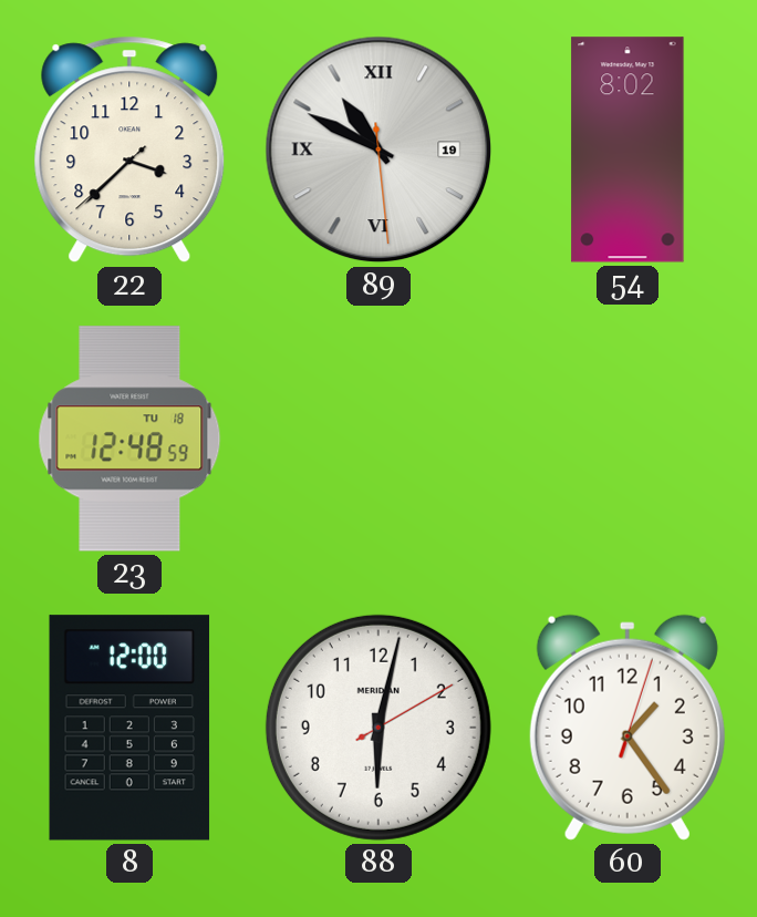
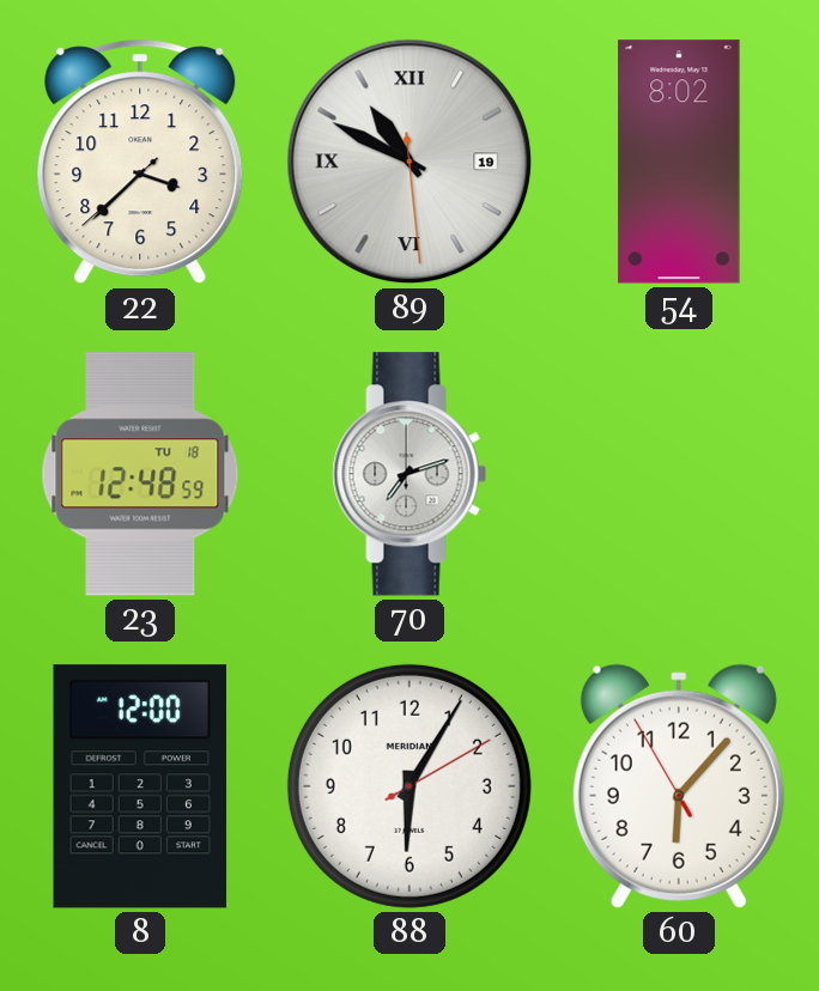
70: none -> 7:12 (409, 474)
88: 6:02 -> 6:05 (409, 786)
60: 1:24 -> 6:06 (679, 786)
